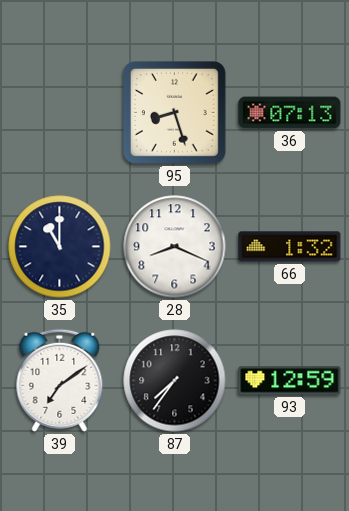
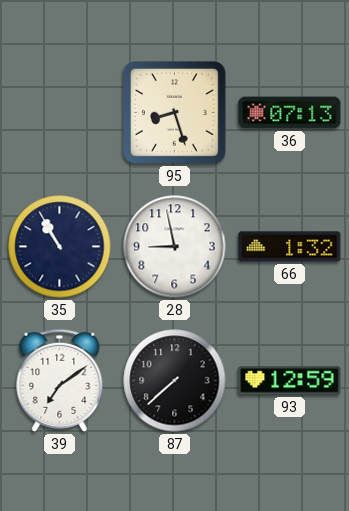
35: 11:00 -> 10:55 (60, 247)
28: 8:19 -> 8:58 (175, 247)
87: 7:36 -> 7:38 (175, 381)
